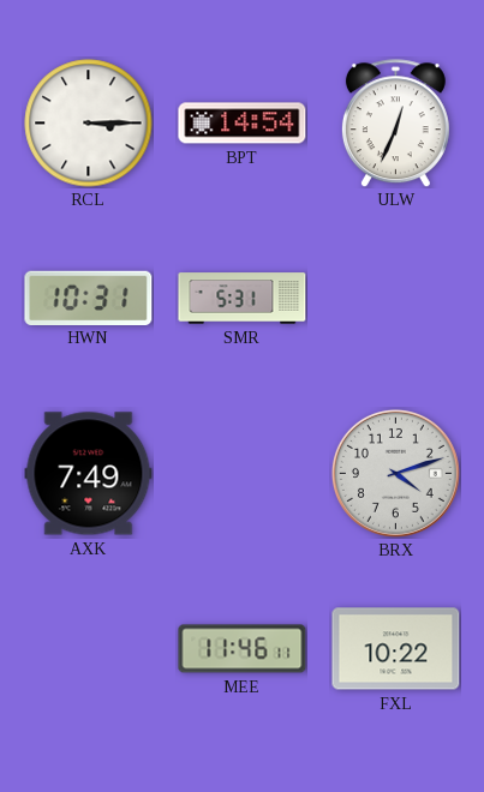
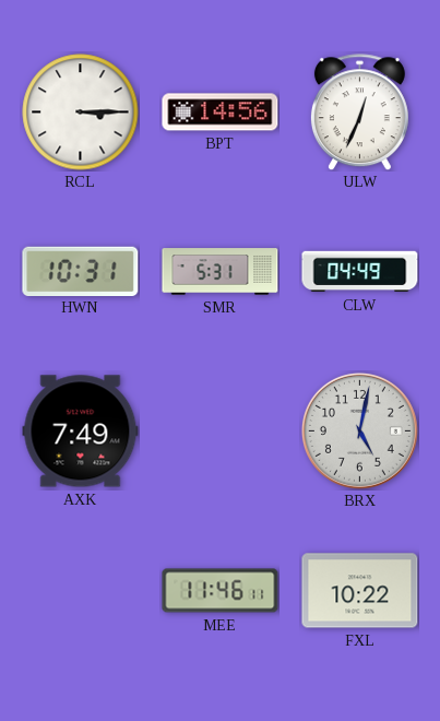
BPT: 14:54 -> 14:56 (221, 113)
CLW: none -> 04:49 (360, 272)
BRX: 4:12 -> 5:02 (359, 430)
